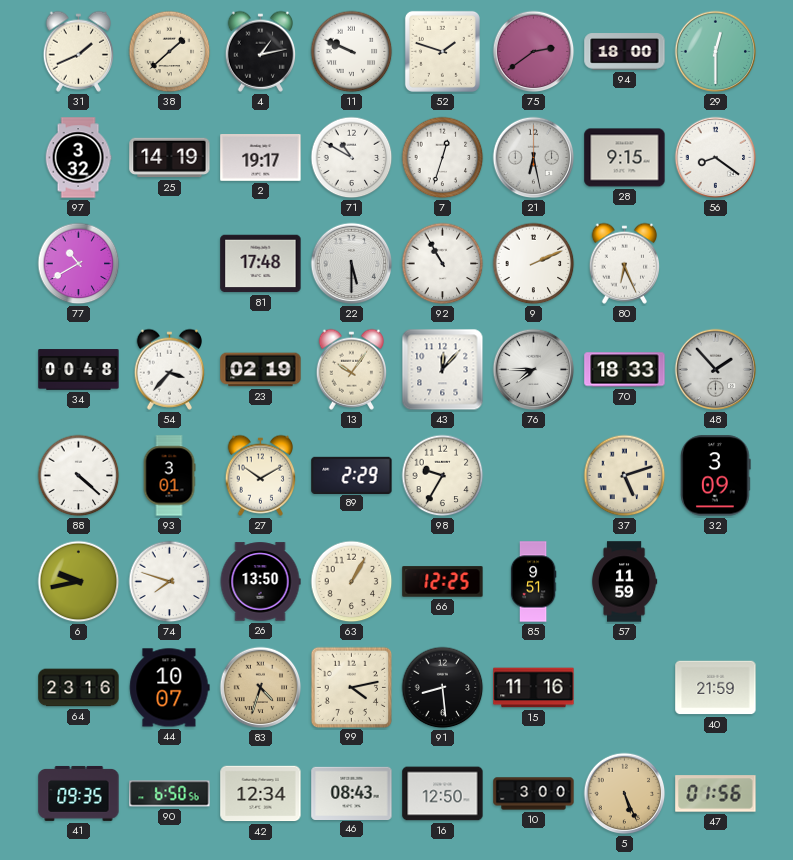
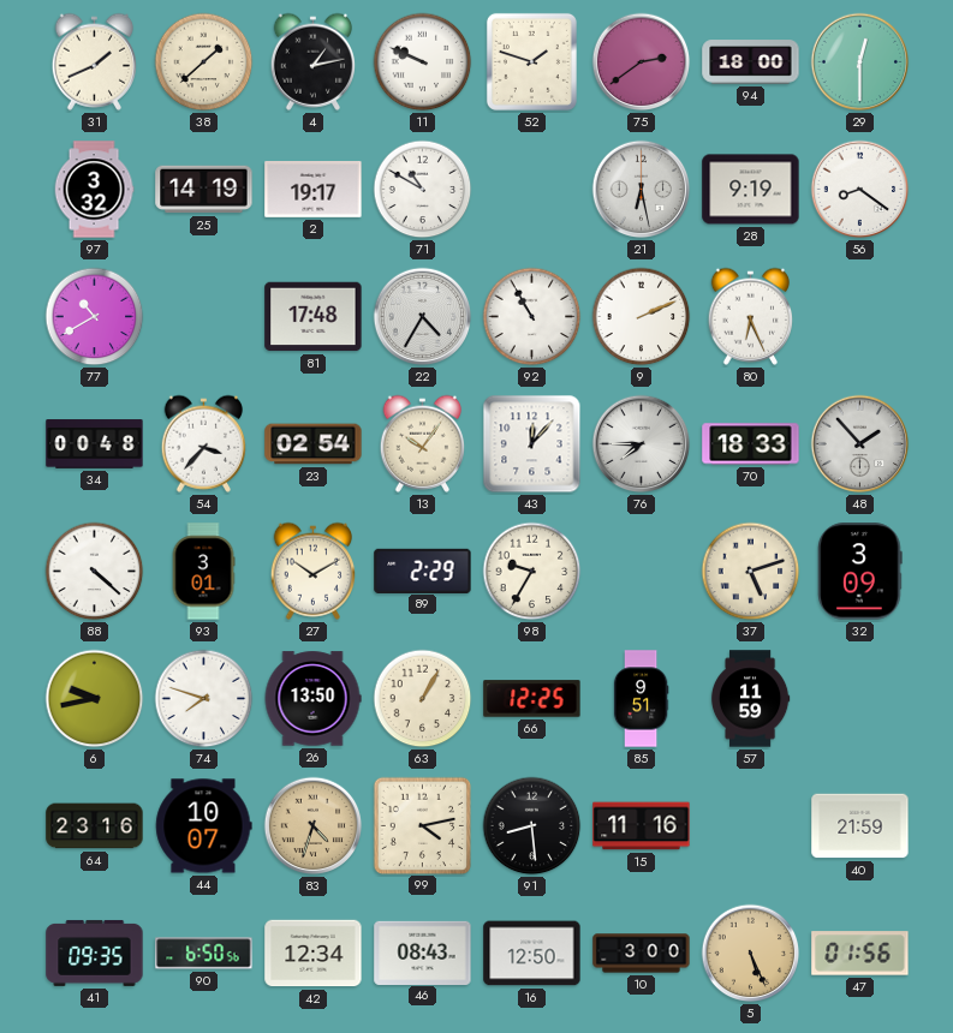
7: 12:33 -> none (443, 158)
28: 9:15 -> 9:19 (751, 190)
22: 5:30 -> 4:35 (423, 317)
23: 02:19 -> 02:54 (314, 444)
